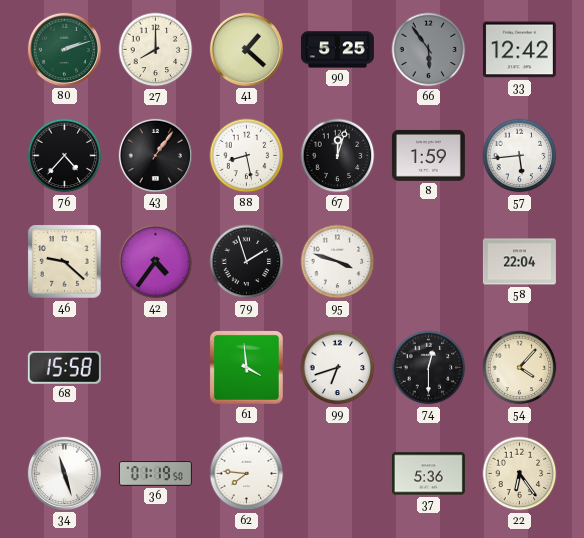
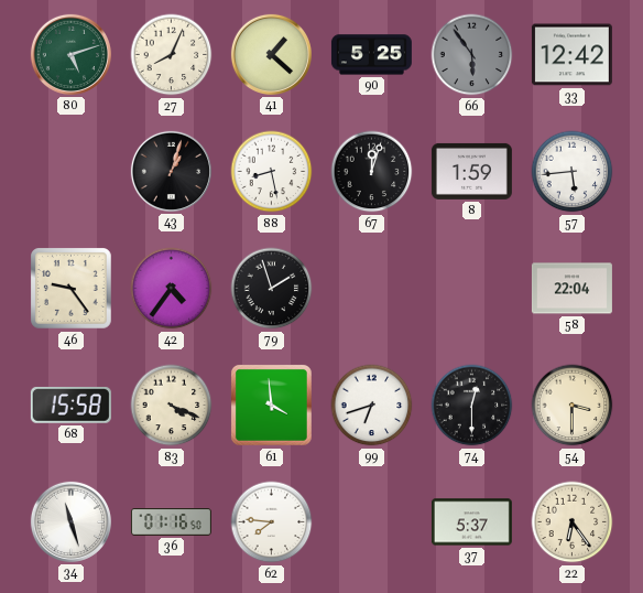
80: 2:12 -> 5:12 (70, 54)
27: 8:00 -> 8:04 (172, 55)
76: 4:37 -> none (65, 156)
43: 1:06 -> 1:03 (171, 171)
46: 9:22 -> 9:24 (72, 289)
95: 3:48 -> none (338, 262)
83: none -> 4:19 (172, 406)
54: 4:07 -> 3:30 (573, 406)
36: 01:19 -> 01:16 (171, 522)
37: 5:36 -> 5:37 (471, 522)
